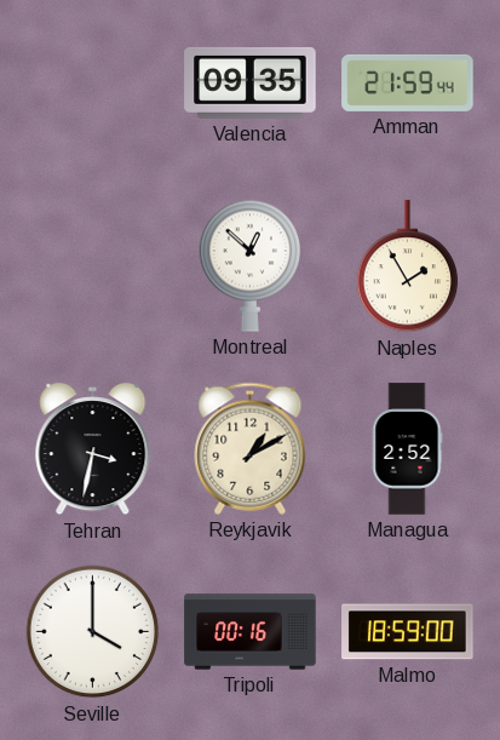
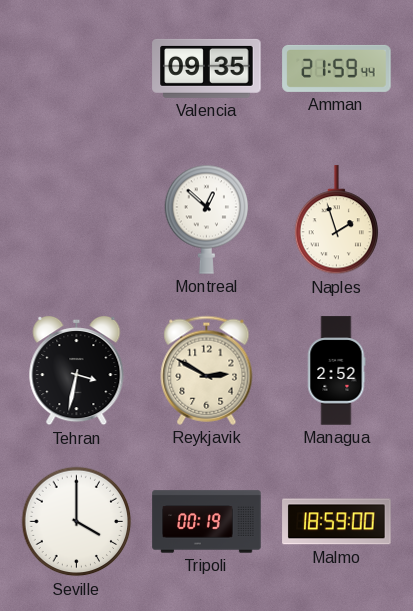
Naples: 1:55 -> 1:57 (337, 220)
Reykjavik: 1:10 -> 2:50 (207, 370)
Tripoli: 00:16 -> 00:19 (207, 522)
